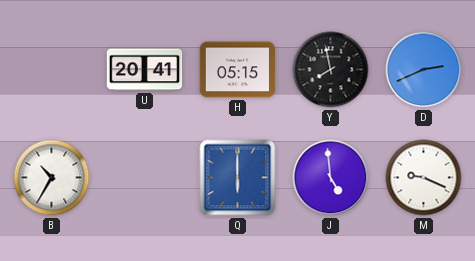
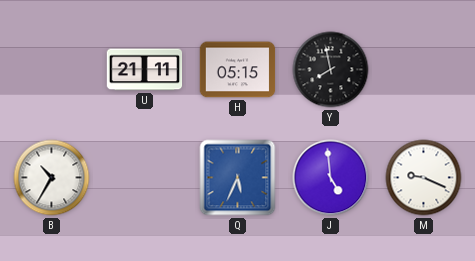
U: 20:41 -> 21:11 (145, 70)
D: 2:41 -> none (424, 70)
Q: 6:00 -> 5:34 (238, 178)
